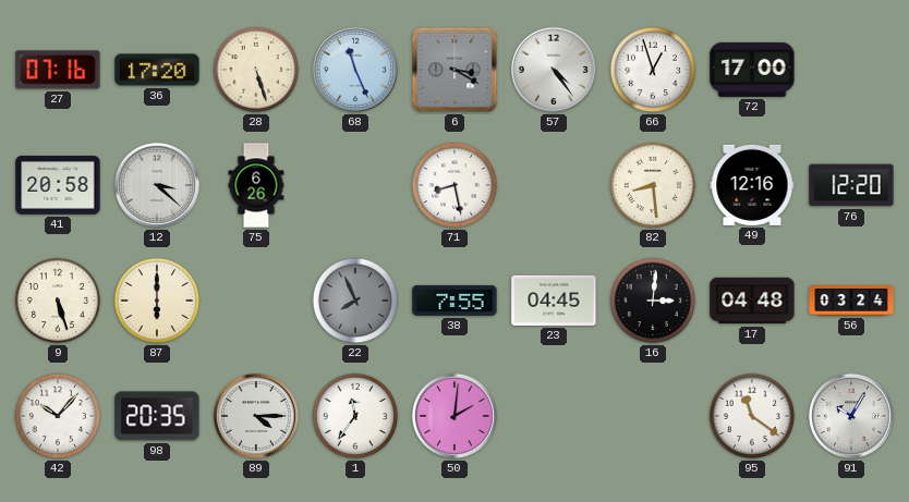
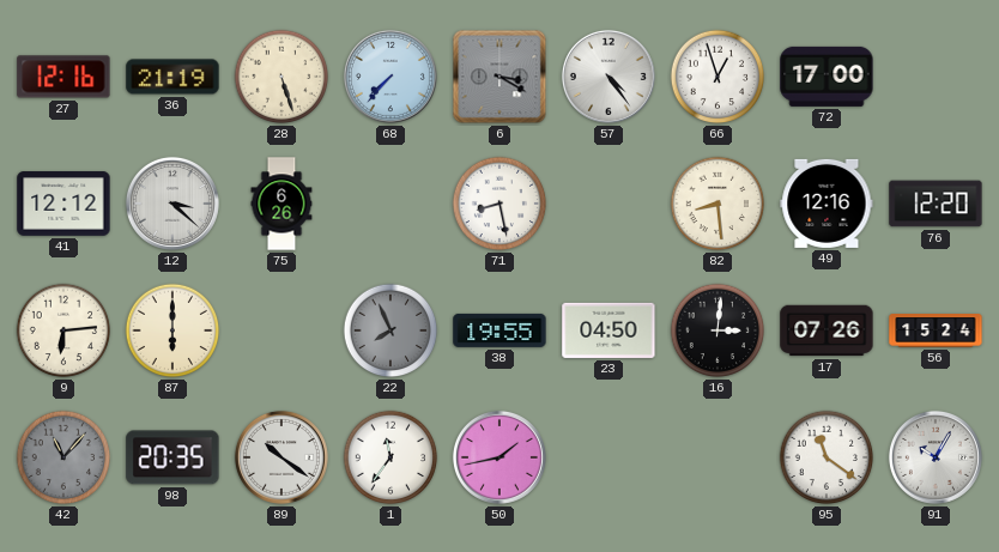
27: 07:16 -> 12:16 (63, 77)
36: 17:20 -> 21:19 (172, 77)
68: 11:26 -> 7:37 (390, 77)
41: 20:58 -> 12:12 (63, 204)
9: 5:27 -> 6:14 (63, 330)
38: 7:55 -> 19:55 (500, 330)
23: 04:45 -> 04:50 (609, 330)
17: 04:48 -> 07:26 (827, 330)
56: 03:24 -> 15:24 (936, 332)
42: 10:07 -> 11:07 (63, 457)
42 dial: white -> grey (63, 457)
89: 4:15 -> 10:21 (281, 457)
50: 2:01 -> 1:43 (500, 457)
